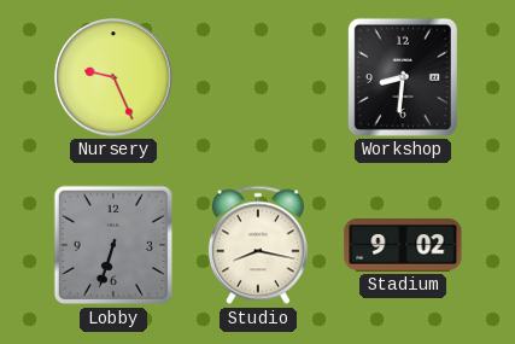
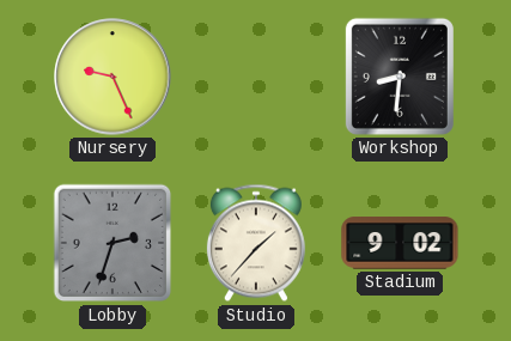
Lobby: 6:33 -> 2:33 (112, 243)
Studio: 8:17 -> 1:37 (256, 243)
